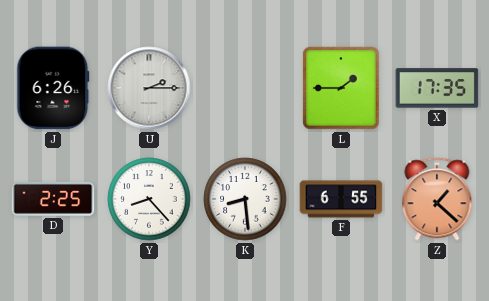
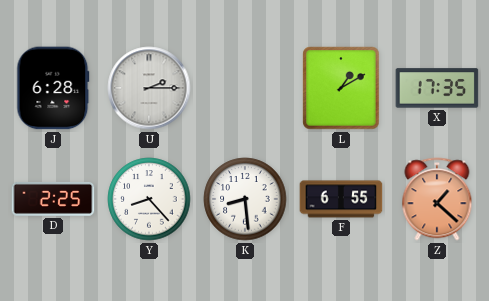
J: 6:26 -> 6:28 (53, 88)
L: 1:45 -> 1:10 (341, 88)
